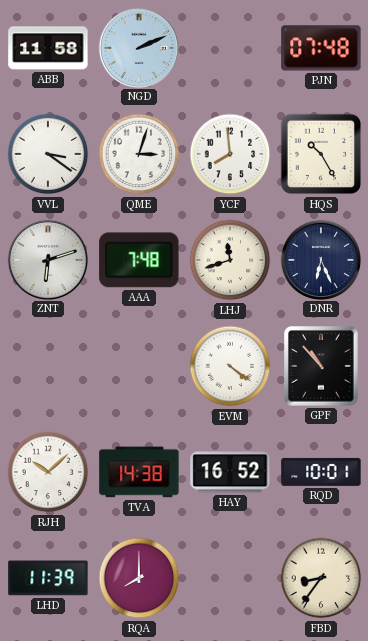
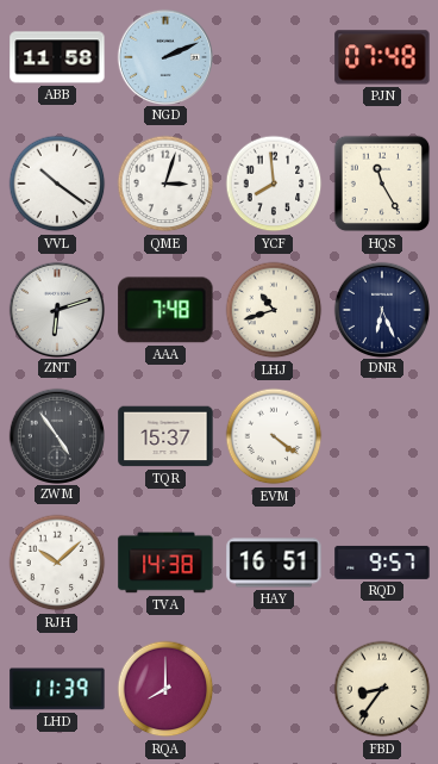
VVL: 3:21 -> 10:21 (57, 184)
HQS: 10:25 -> 11:25 (382, 184)
LHJ: 11:42 -> 10:42 (274, 310)
ZWM: none -> 4:54 (56, 435)
TQR: none -> 15:37 (165, 436)
GPF: 10:53 -> none (322, 367)
HAY: 16:52 -> 16:51 (274, 563)
RQD: 10:01 -> 9:57 (382, 563)
